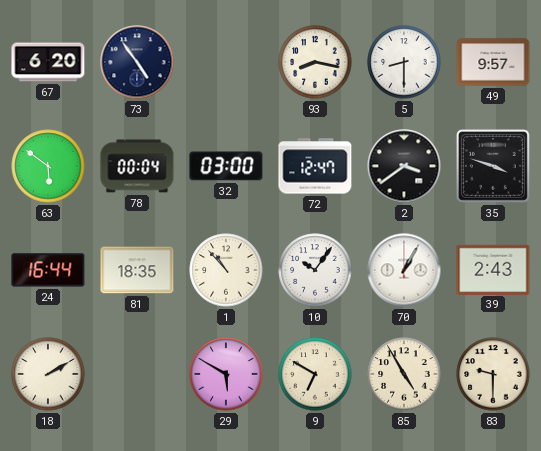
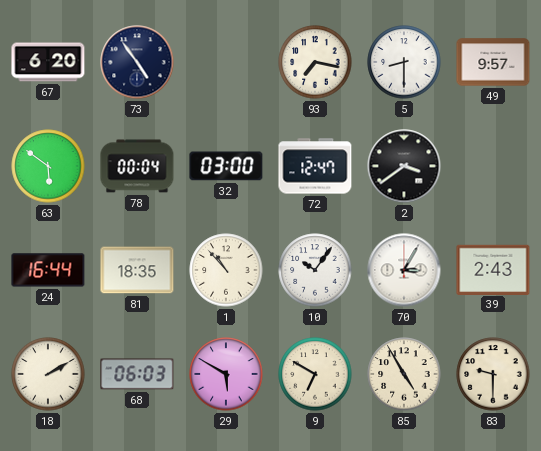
93: 8:17 -> 7:17 (315, 62)
35: 3:48 -> none (493, 166)
70: 1:05 -> 3:05 (404, 270)
68: none -> 06:03 (137, 374)
